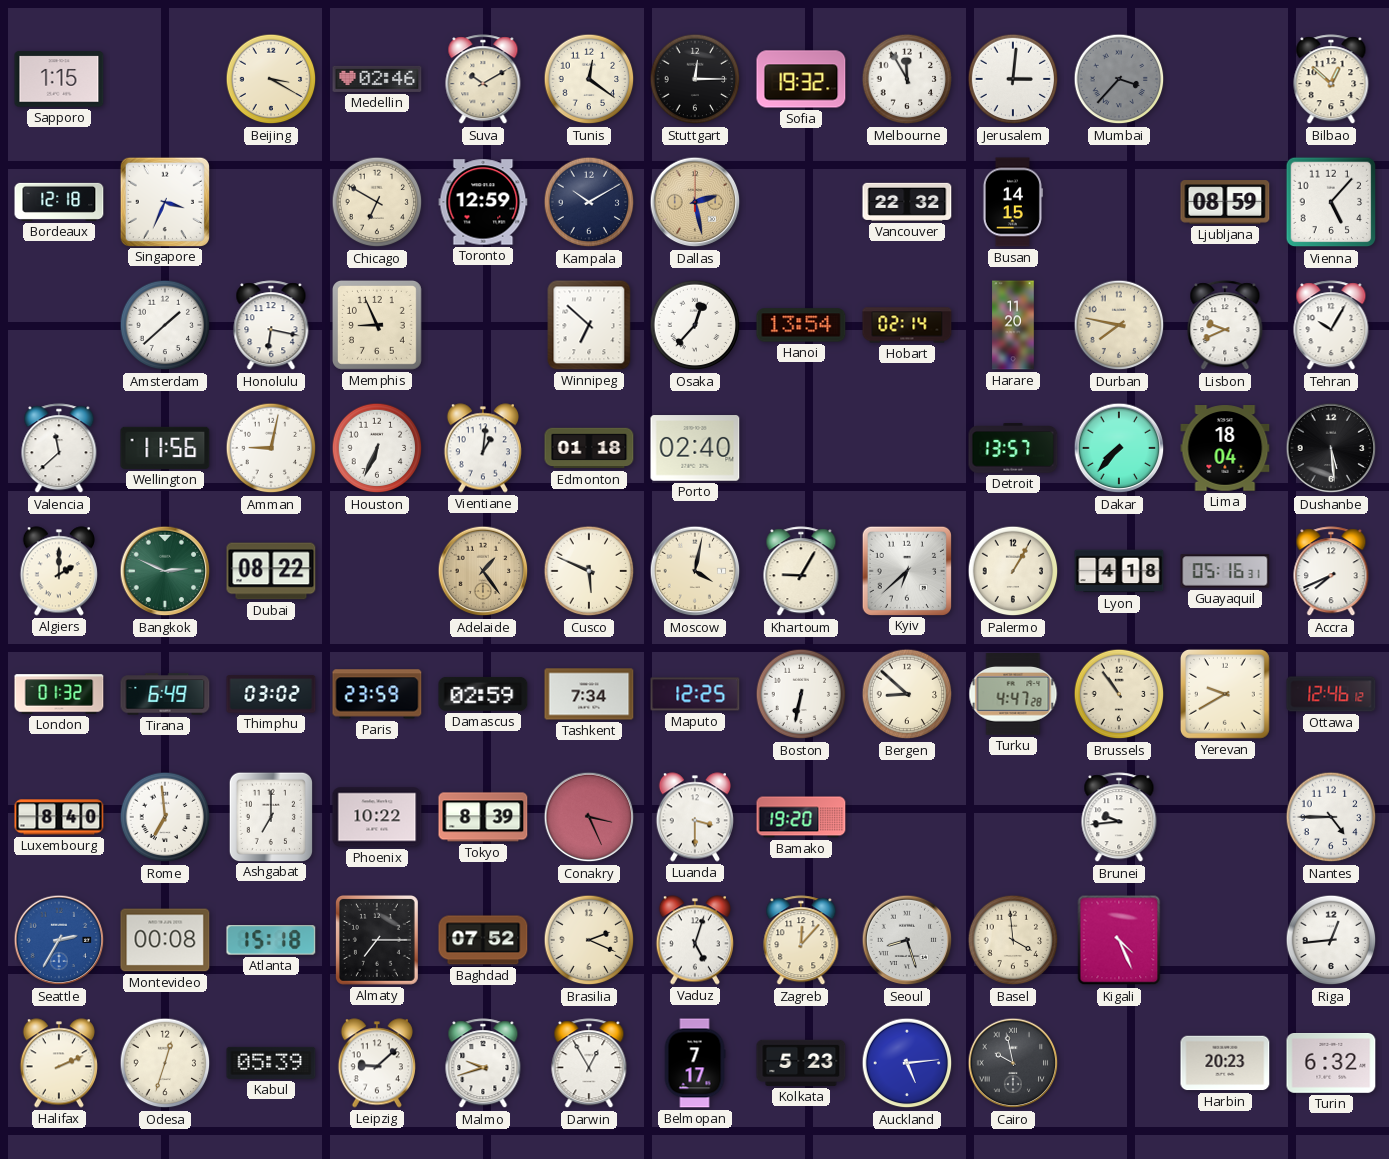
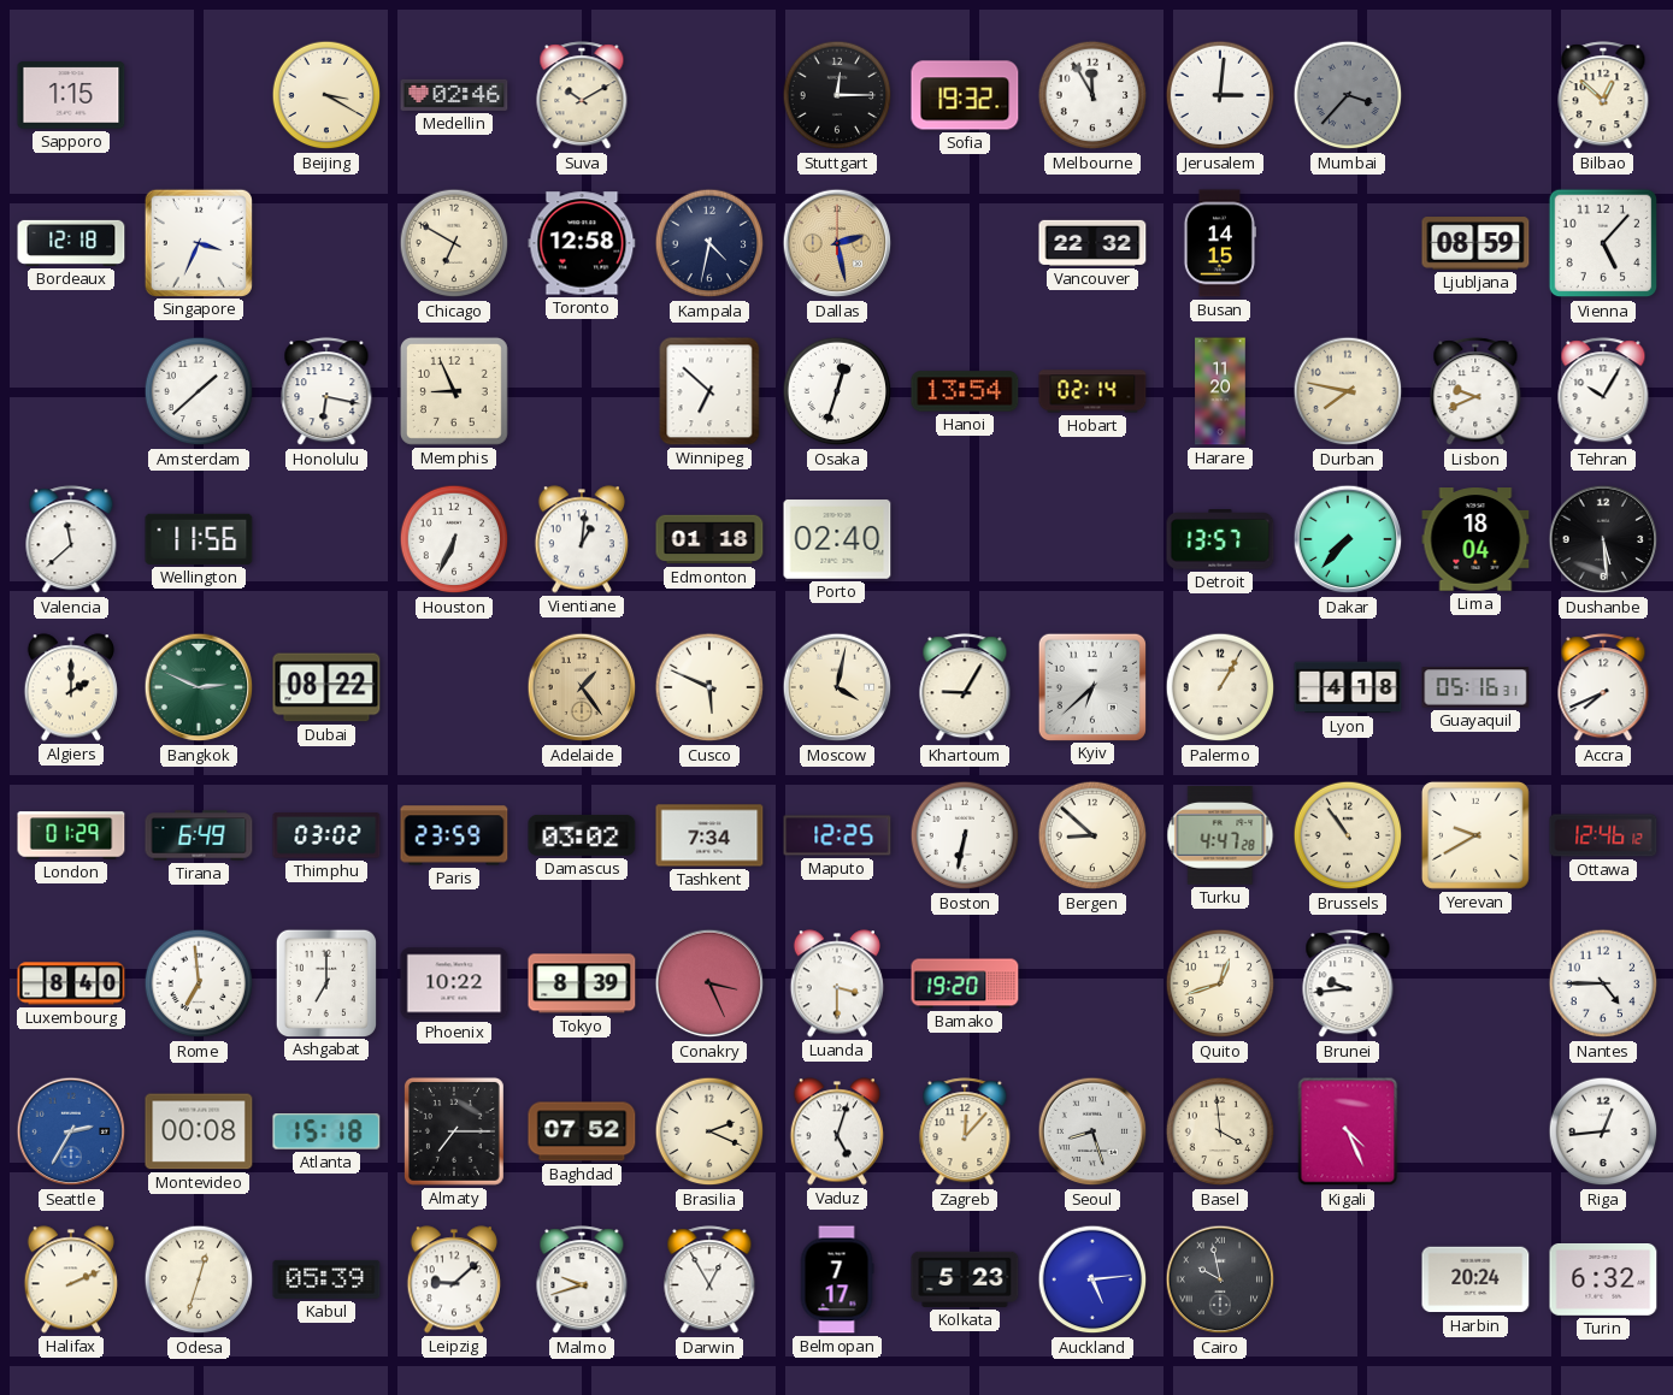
Tunis: 12:21 -> none (589, 79)
Toronto: 12:59 -> 12:58 (582, 243)
Kampala: 10:10 -> 4:32 (709, 243)
Osaka: 12:37 -> 12:33 (837, 391)
Amman: 9:02 -> none (271, 448)
London: 01:32 -> 01:29 (71, 835)
Damascus: 02:59 -> 03:02 (582, 835)
Quito: none -> 12:42 (1220, 983)
Harbin: 20:23 -> 20:24 (1475, 1279)
